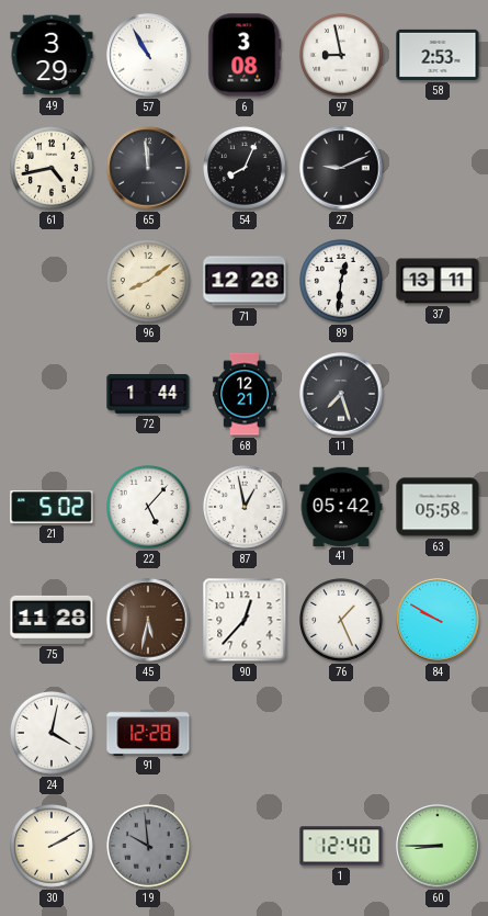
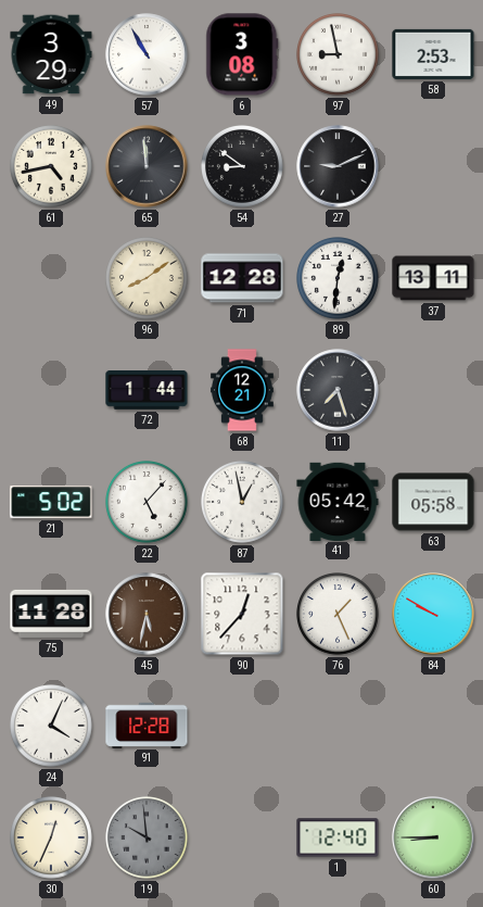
54: 8:04 -> 8:51 (243, 167)
24: 4:02 -> 4:04 (52, 727)
30: 2:10 -> 12:34 (52, 839)
